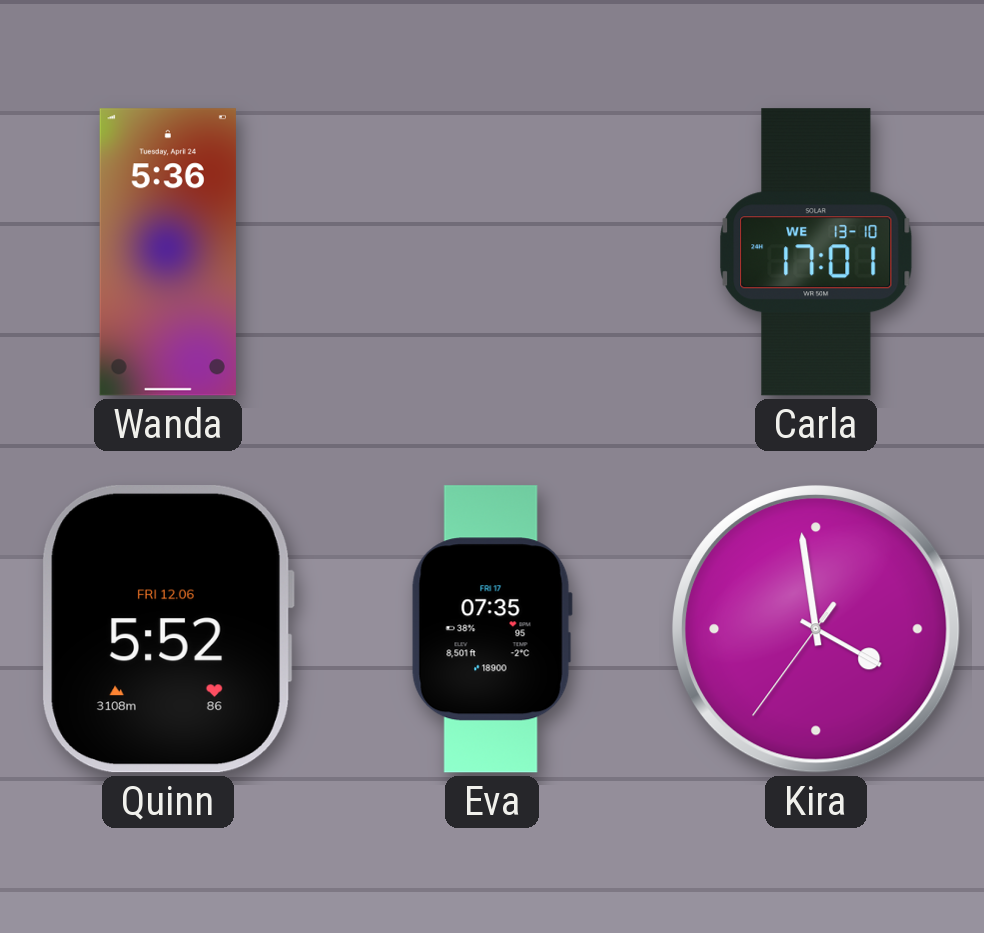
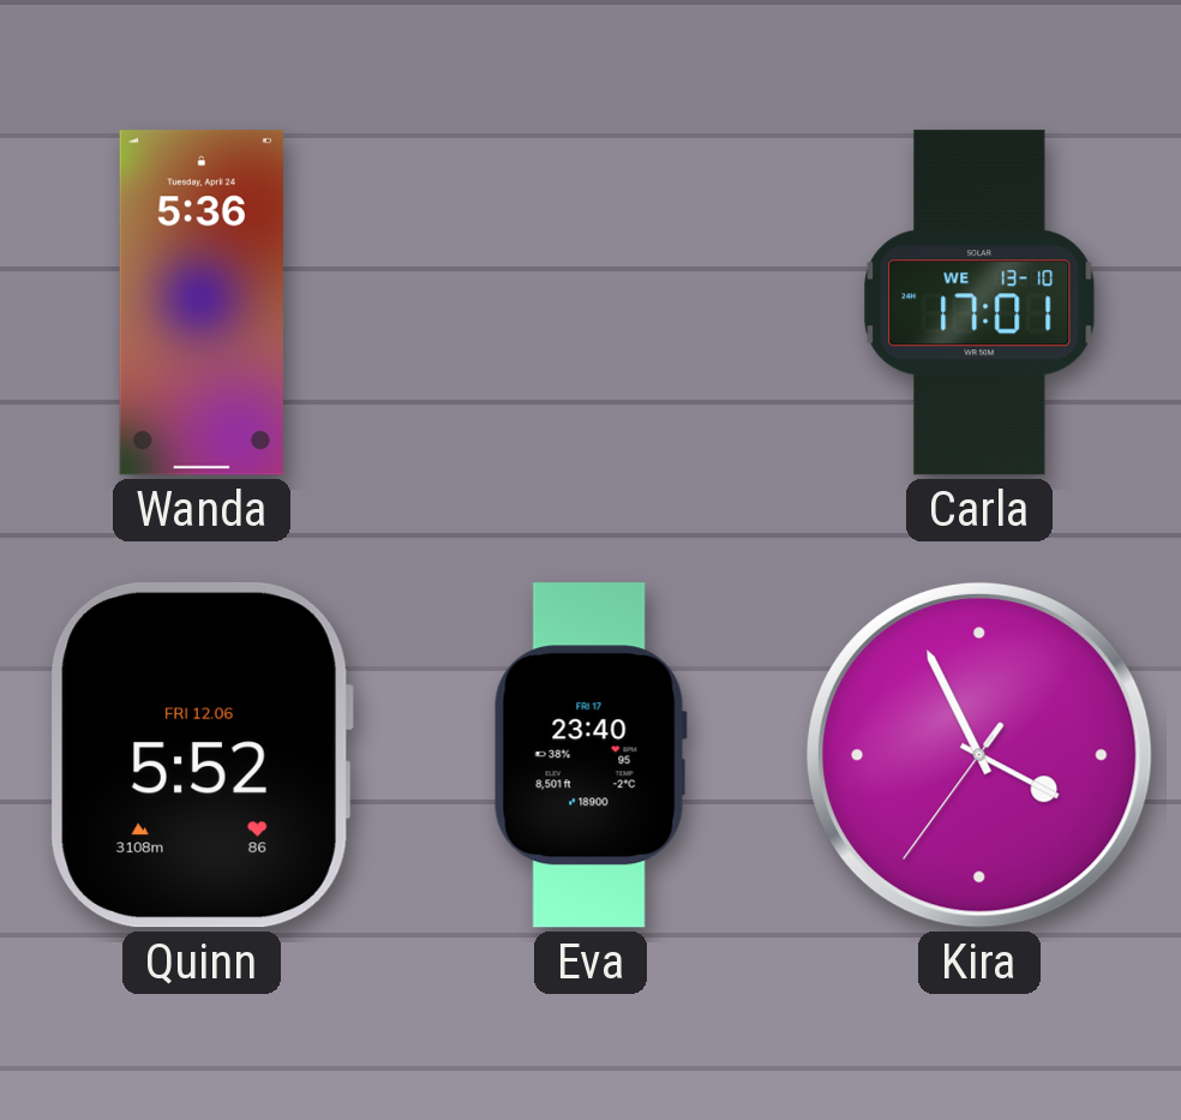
Eva: 07:35 -> 23:40 (590, 755)
Kira: 3:58 -> 3:55 (979, 755)
